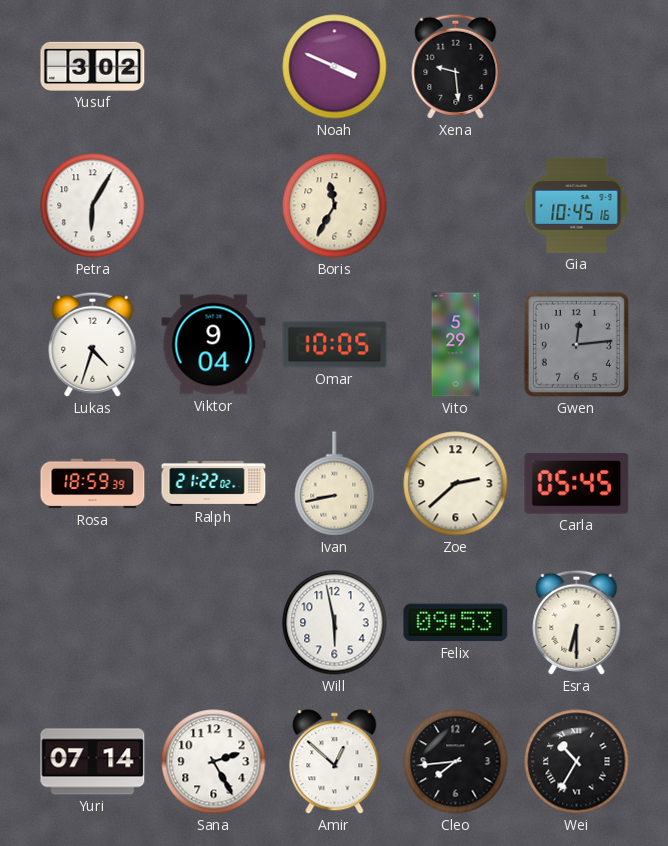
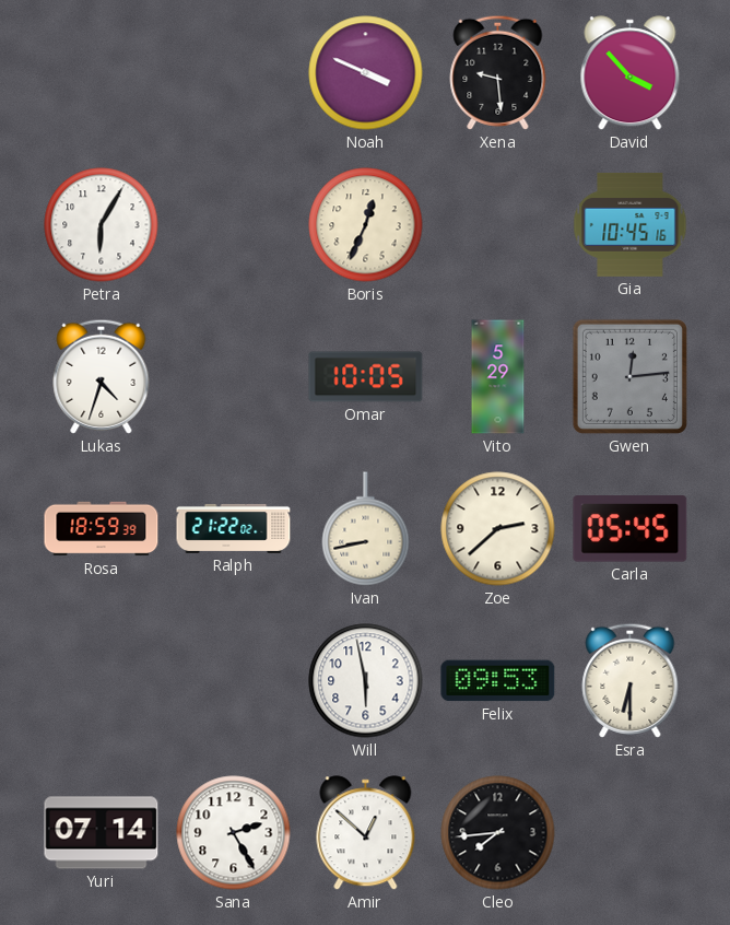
Yusuf: 3:02 -> none (93, 66)
David: none -> 3:53 (631, 73)
Boris: 11:35 -> 12:34 (366, 225)
Viktor: 9:04 -> none (214, 345)
Wei: 10:35 -> none (577, 762)
